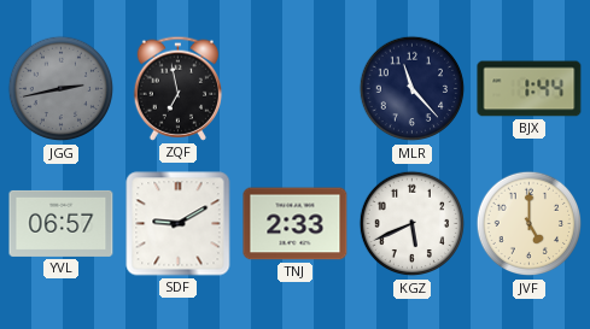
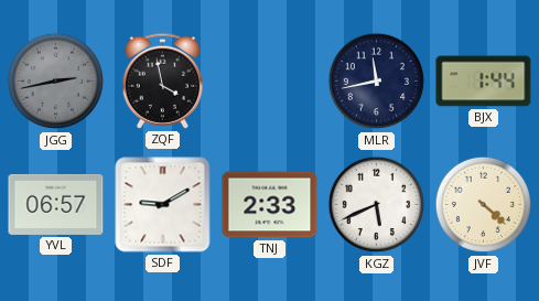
ZQF: 6:58 -> 3:58 (163, 80)
MLR: 11:23 -> 11:43 (377, 82)
JVF: 5:00 -> 4:22 (484, 205)
